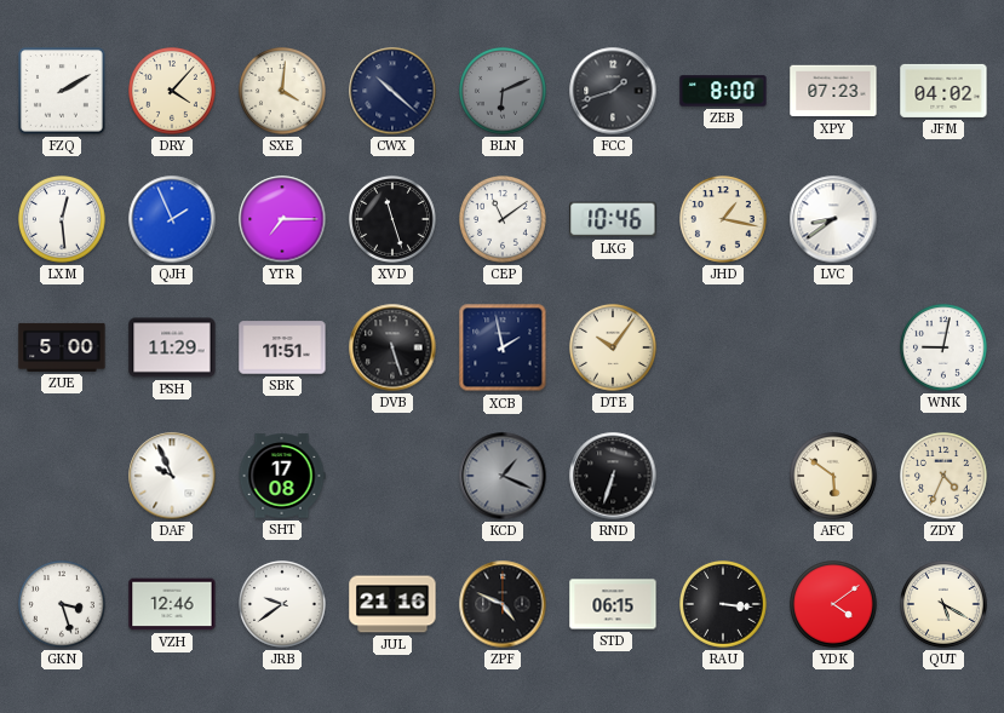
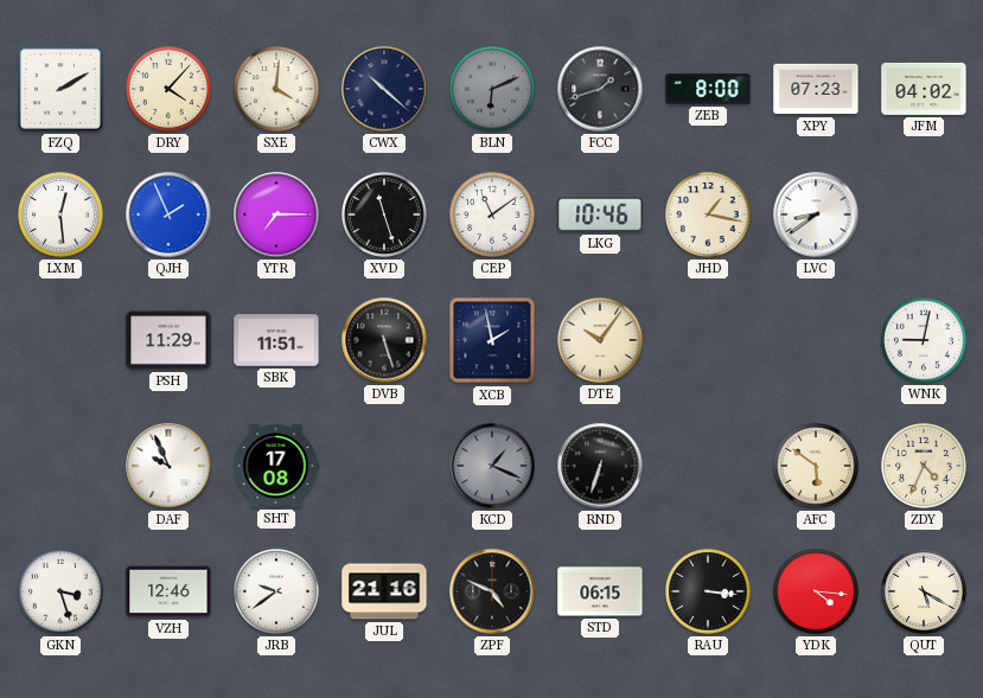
ZUE: 5:00 -> none (62, 347)
YDK: 4:09 -> 4:16 (817, 593)
